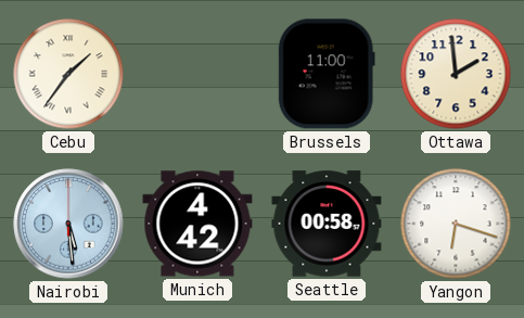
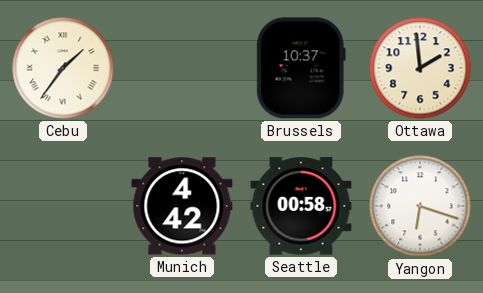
Brussels: 11:00 -> 10:37 (301, 68)
Nairobi: 5:29 -> none (68, 224)
